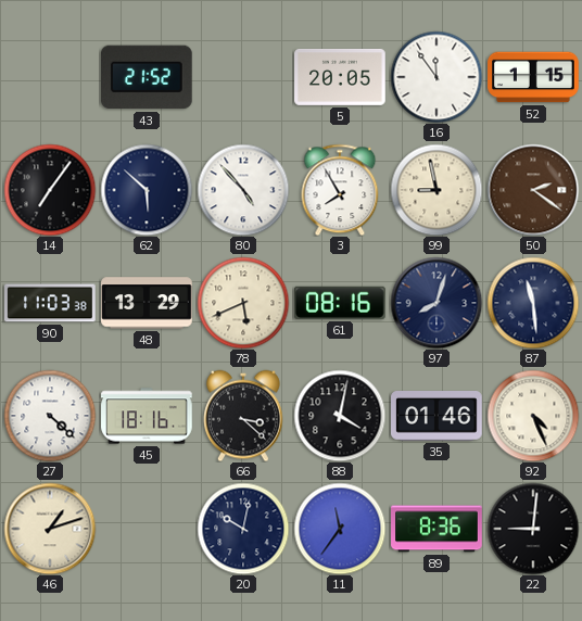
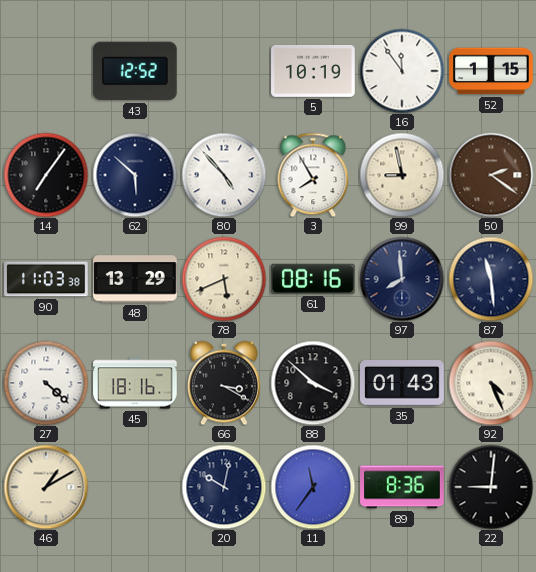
43: 21:52 -> 12:52 (135, 71)
5: 20:05 -> 10:19 (313, 71)
97: 8:03 -> 7:59 (402, 279)
66: 3:22 -> 3:20 (225, 383)
88: 4:02 -> 3:52 (313, 383)
35: 01:46 -> 01:43 (403, 384)
46: 1:12 -> 1:10 (46, 487)
